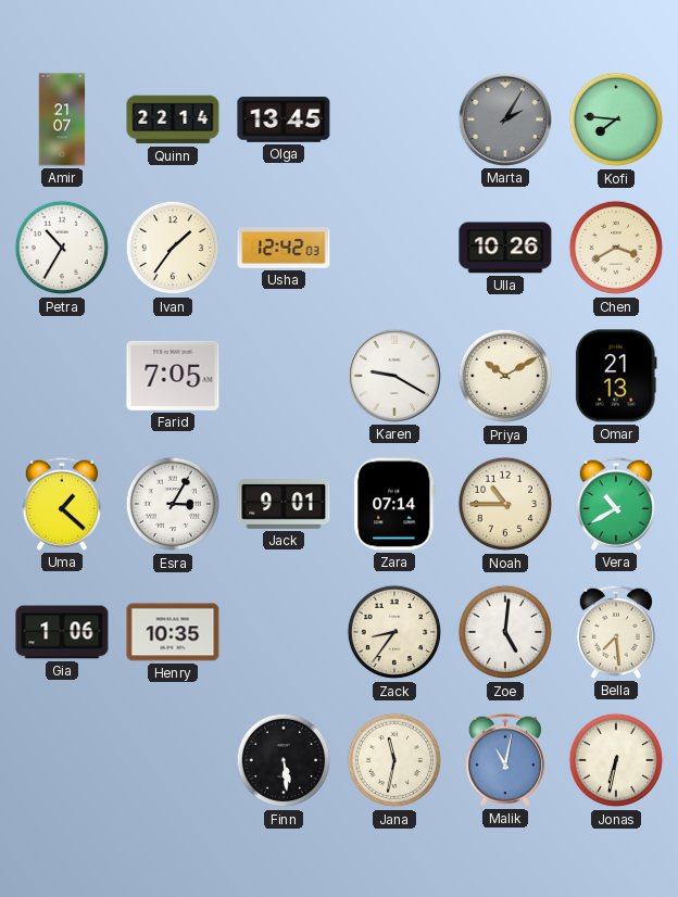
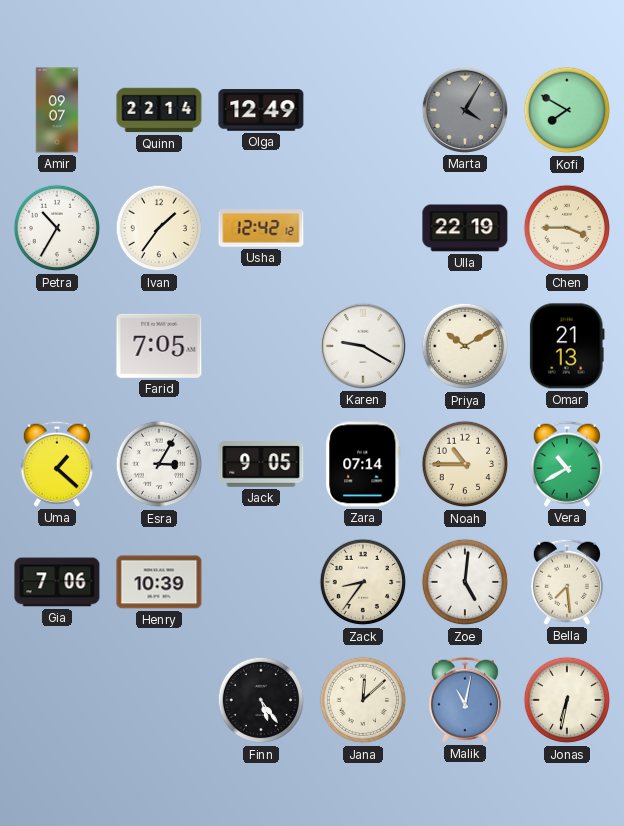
Amir: 21:07 -> 09:07 (57, 110)
Olga: 13:45 -> 12:49 (261, 110)
Marta: 2:05 -> 4:05 (464, 110)
Kofi: 7:46 -> 7:50 (567, 110)
Usha: 12:42:03 -> 12:42:12 (261, 228)
Ulla: 10:26 -> 22:19 (465, 228)
Chen: 3:40 -> 3:45 (567, 228)
Jack: 9:01 -> 9:05 (261, 464)
Gia: 1:06 -> 7:06 (57, 582)
Henry: 10:35 -> 10:39 (159, 582)
Finn: 5:29 -> 5:24 (261, 700)
Jana: 11:32 -> 12:08 (363, 700)
